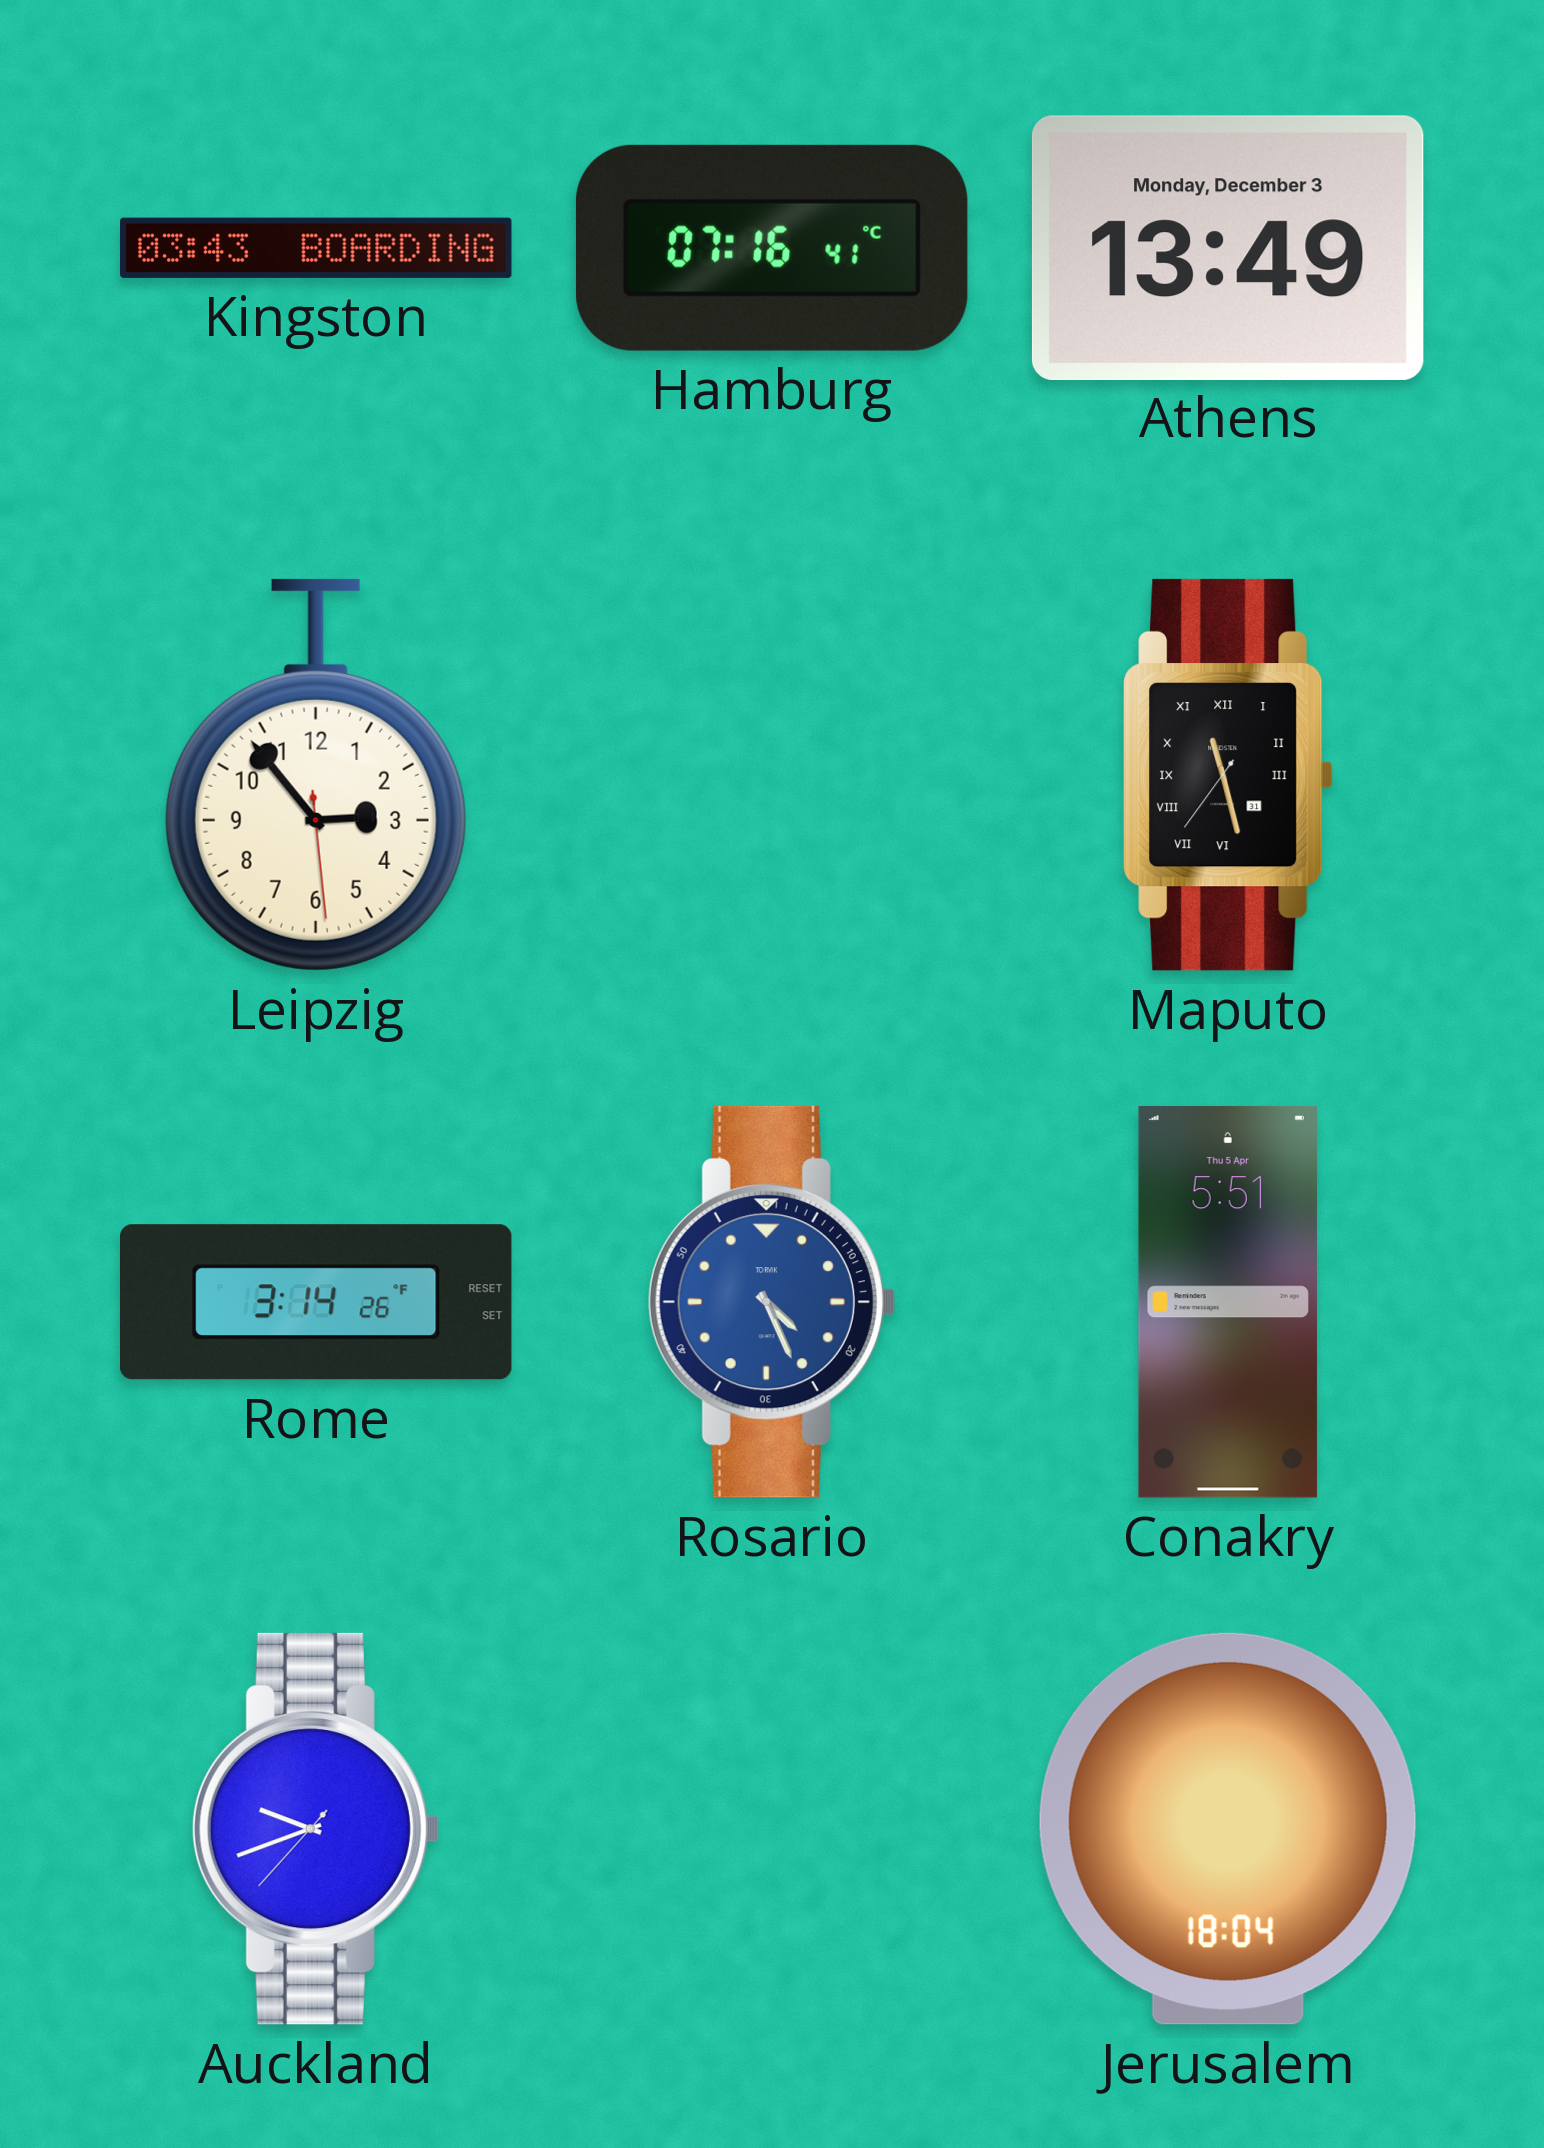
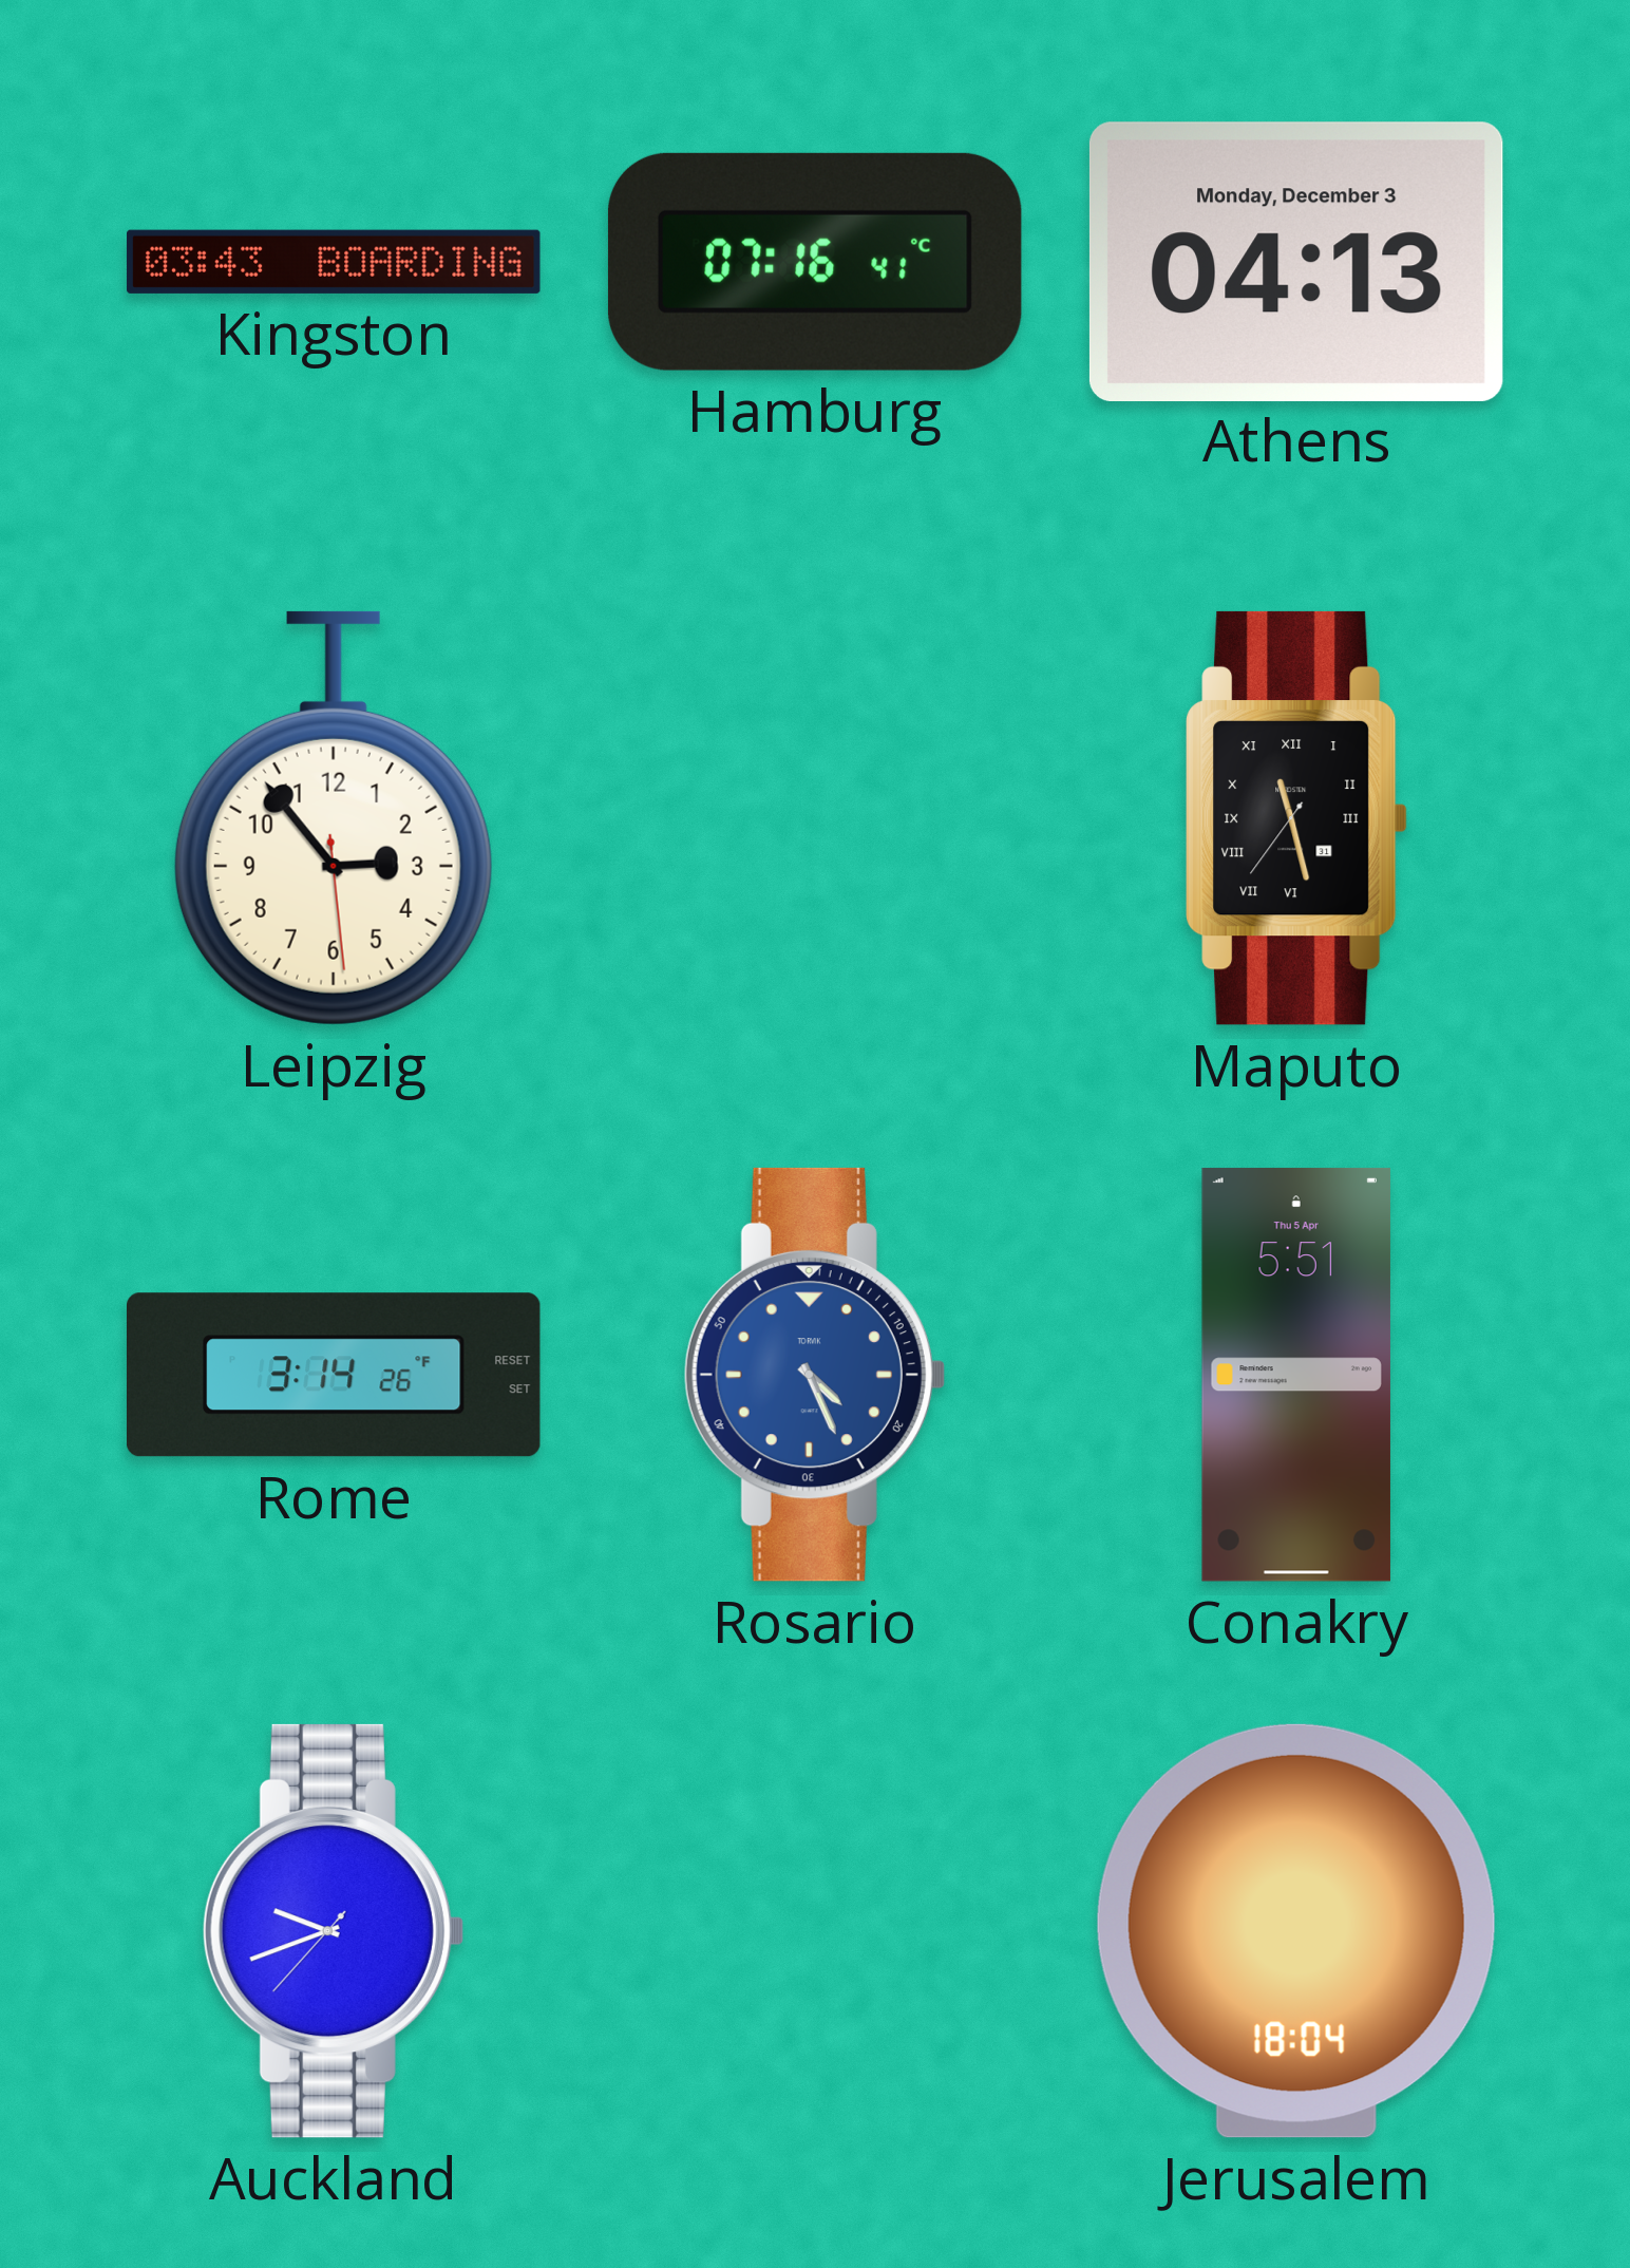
Athens: 13:49 -> 04:13 (1296, 261)
